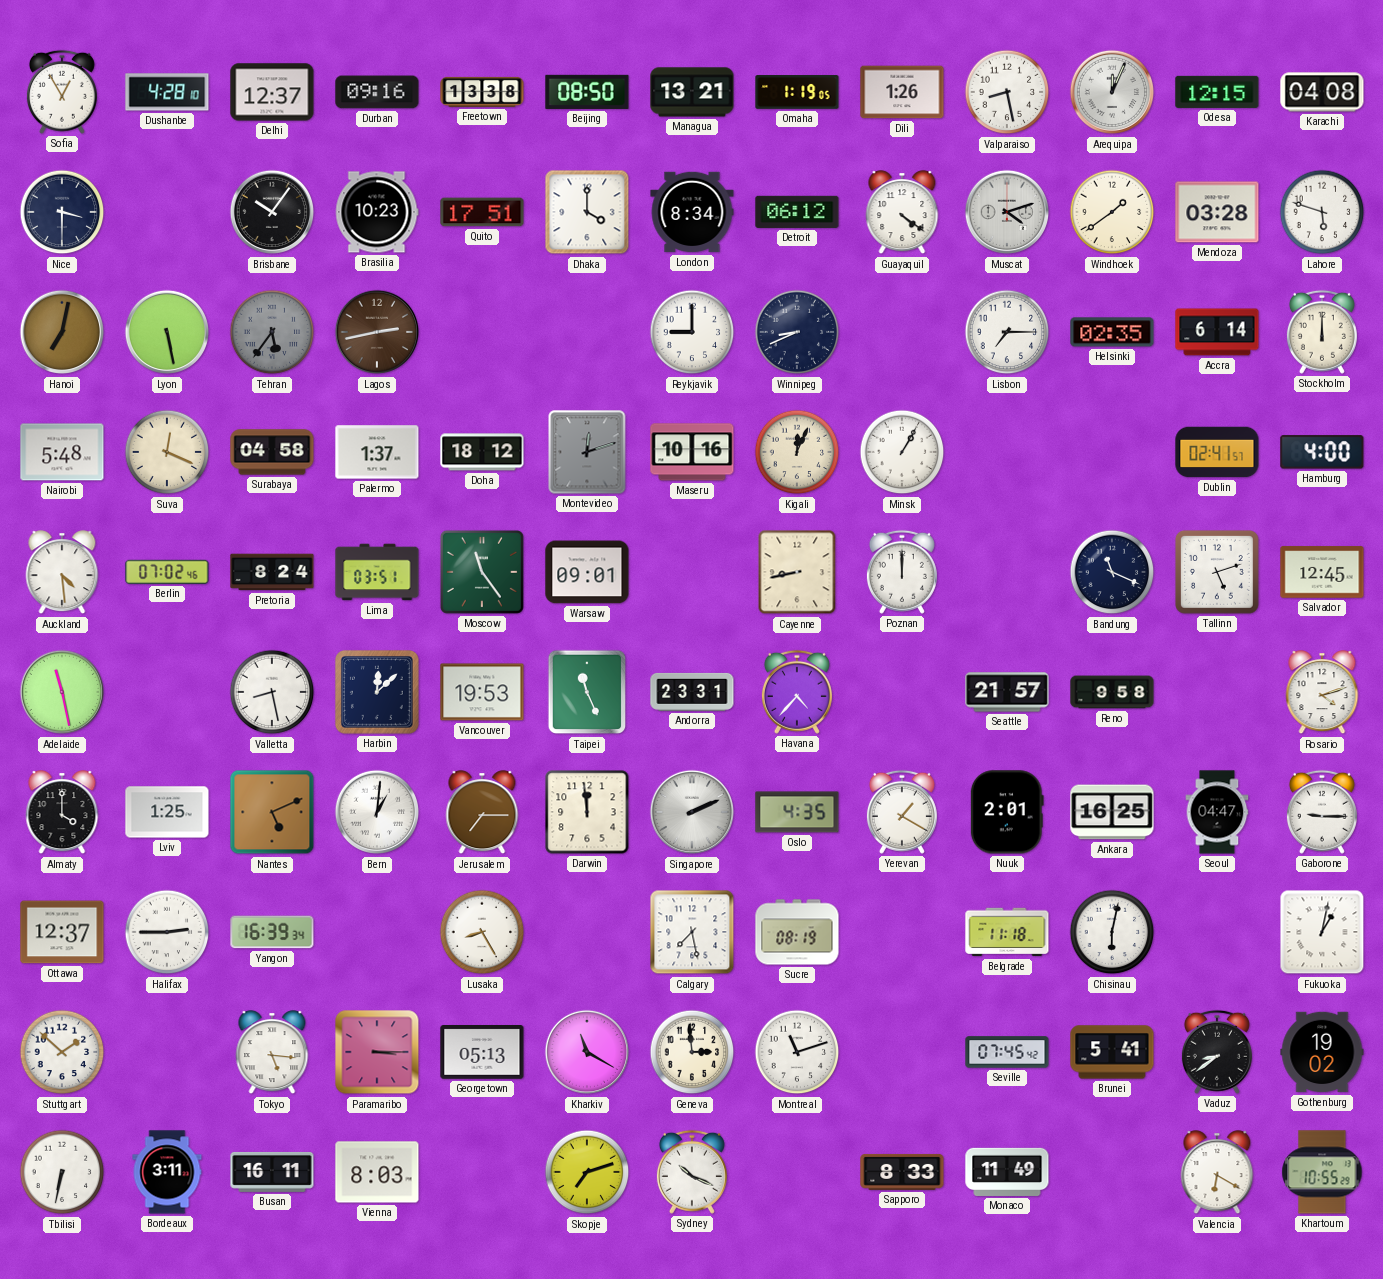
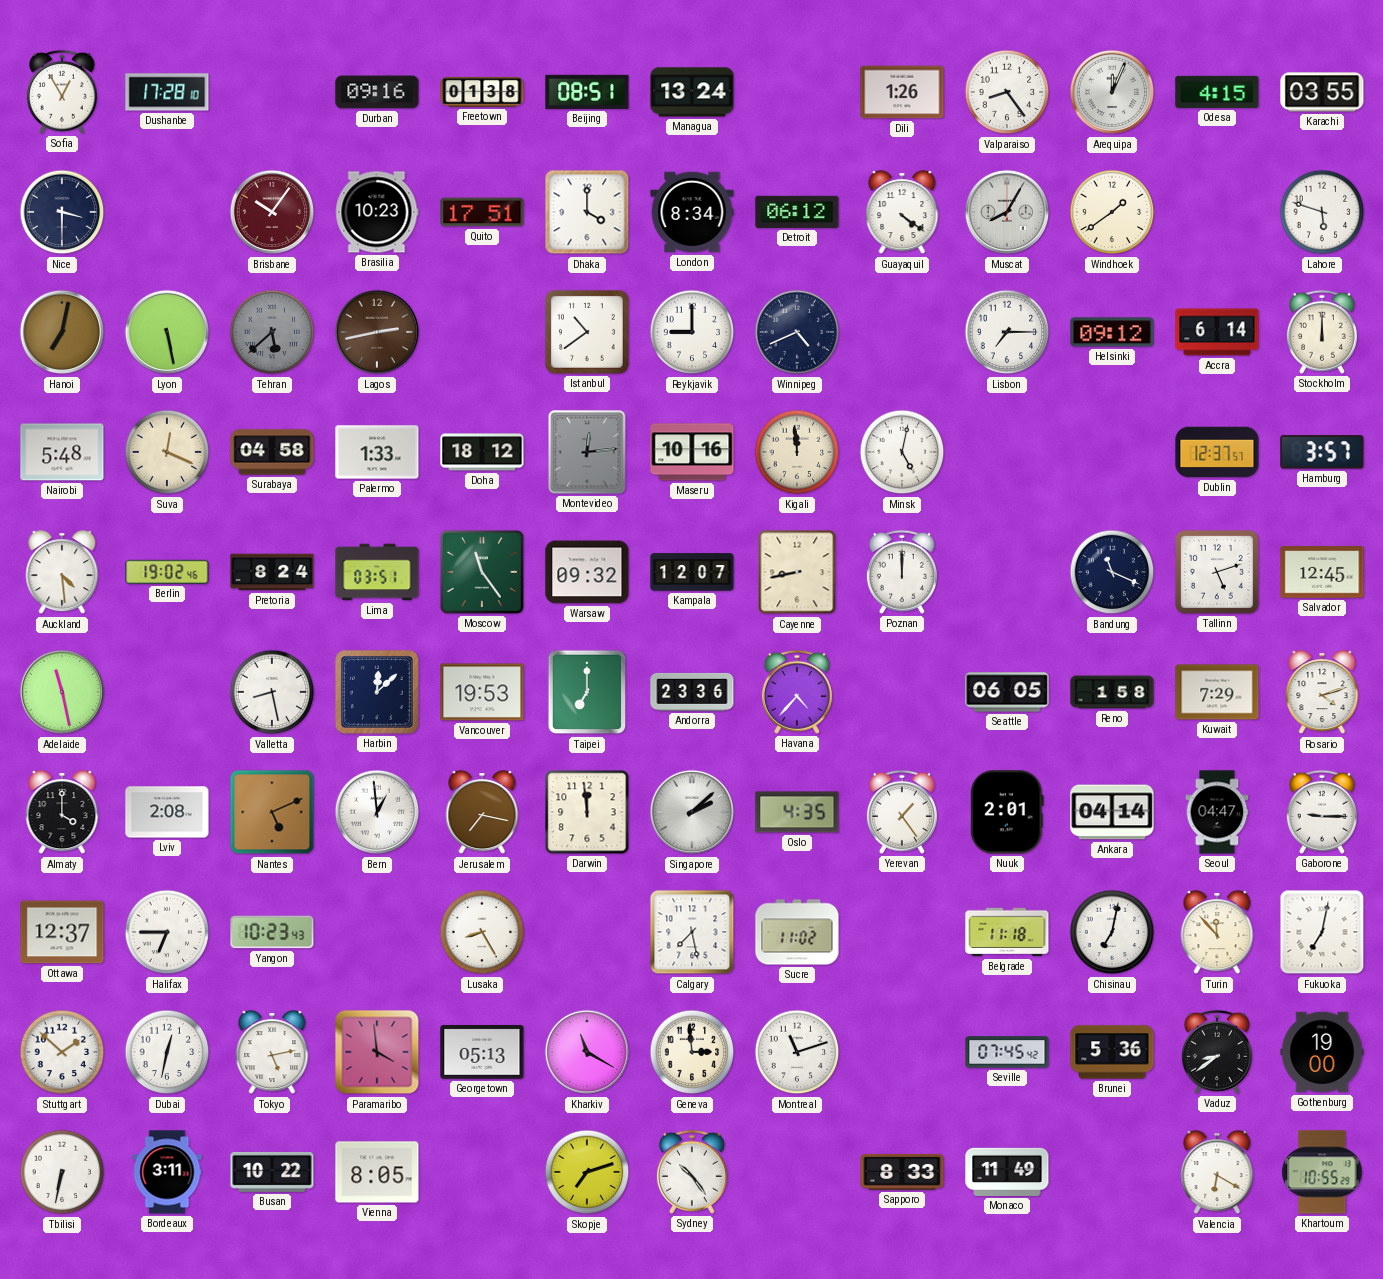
Dushanbe: 4:28 -> 17:28 (167, 92)
Delhi: 12:37 -> none (272, 92)
Freetown: 13:38 -> 01:38 (482, 92)
Beijing: 08:50 -> 08:51 (587, 92)
Managua: 13:21 -> 13:24 (692, 92)
Omaha: 1:19 -> none (797, 92)
Valparaiso: 8:28 -> 8:24 (1007, 92)
Odesa: 12:15 -> 4:15 (1217, 92)
Karachi: 04:08 -> 03:55 (1322, 92)
Brisbane dial: black -> burgundy (272, 212)
Muscat: 4:12 -> 8:05 (1007, 212)
Mendoza: 03:28 -> none (1217, 212)
Tehran: 5:36 -> 5:38 (272, 332)
Istanbul: none -> 10:39 (587, 332)
Winnipeg: 8:41 -> 4:41 (797, 332)
Helsinki: 02:35 -> 09:12 (1112, 332)
Palermo: 1:37 -> 1:33 (377, 452)
Montevideo: 12:12 -> 12:14 (587, 452)
Kigali: 12:04 -> 11:59 (797, 452)
Minsk: 1:05 -> 5:02 (902, 452)
Dublin: 02:41 -> 12:37 (1217, 452)
Hamburg: 4:00 -> 3:57 (1322, 452)
Berlin: 07:02 -> 19:02 (167, 572)
Warsaw: 09:01 -> 09:32 (587, 572)
Kampala: none -> 12:07 (692, 572)
Taipei: 11:26 -> 7:00 (587, 692)
Andorra: 23:31 -> 23:36 (692, 692)
Seattle: 21:57 -> 06:05 (1007, 692)
Reno: 9:58 -> 1:58 (1112, 692)
Kuwait: none -> 7:29 (1217, 692)
Lviv: 1:25 -> 2:08 (167, 812)
Bern: 1:01 -> 12:59 (377, 812)
Jerusalem: 7:15 -> 7:17 (482, 813)
Singapore: 2:11 -> 2:08 (692, 812)
Yerevan: 1:20 -> 1:24 (902, 812)
Ankara: 16:25 -> 04:14 (1112, 812)
Halifax: 2:45 -> 6:45 (167, 932)
Yangon: 16:39 -> 10:23 (272, 932)
Sucre: 08:19 -> 11:02 (797, 932)
Chisinau: 6:02 -> 7:02 (1112, 932)
Turin: none -> 11:53 (1217, 933)
Fukuoka: 1:02 -> 7:02 (1322, 932)
Dubai: none -> 12:32 (167, 1052)
Tokyo: 5:16 -> 5:13 (272, 1053)
Paramaribo: 3:15 -> 3:59 (377, 1052)
Brunei: 5:41 -> 5:36 (1112, 1052)
Gothenburg: 19:02 -> 19:00 (1322, 1052)
Busan: 16:11 -> 10:22 (272, 1172)
Vienna: 8:03 -> 8:05 (377, 1172)
Sydney: 10:19 -> 10:24 (692, 1172)
